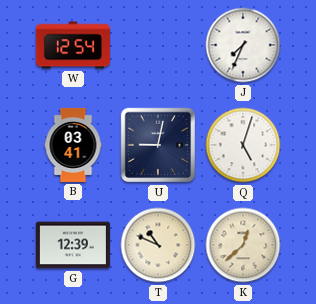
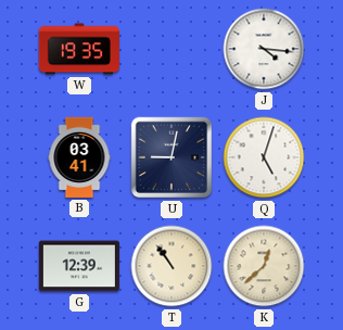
W: 12:54 -> 19:35 (79, 49)
J: 7:34 -> 4:16 (264, 49)
T: 10:49 -> 10:54 (171, 266)
